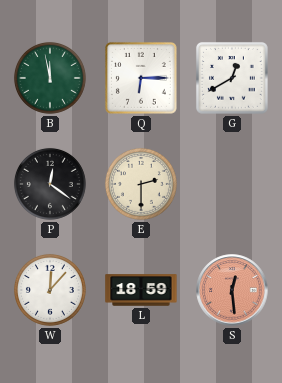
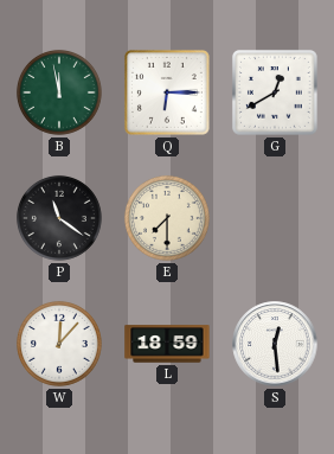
P: 12:21 -> 11:21 (59, 218)
E: 2:30 -> 7:30 (167, 218)
S dial: salmon -> white (275, 344)
